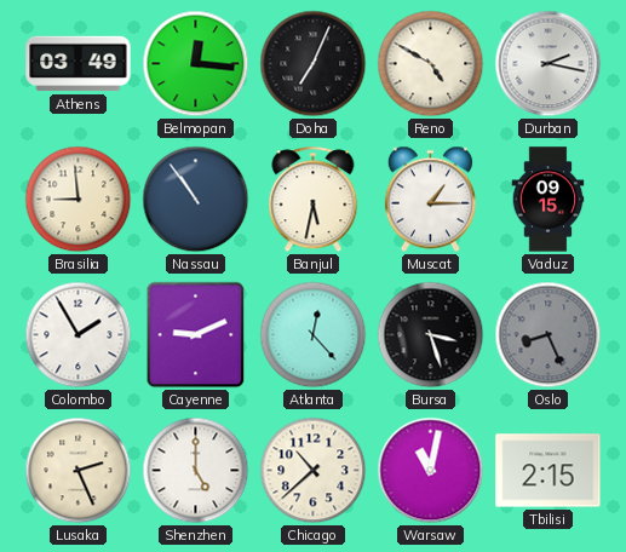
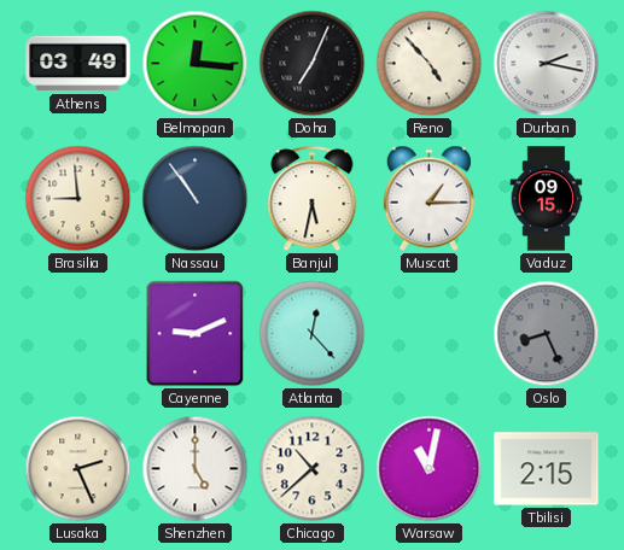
Reno: 4:50 -> 4:53 (430, 64)
Colombo: 1:55 -> none (79, 335)
Bursa: 3:27 -> none (431, 335)
